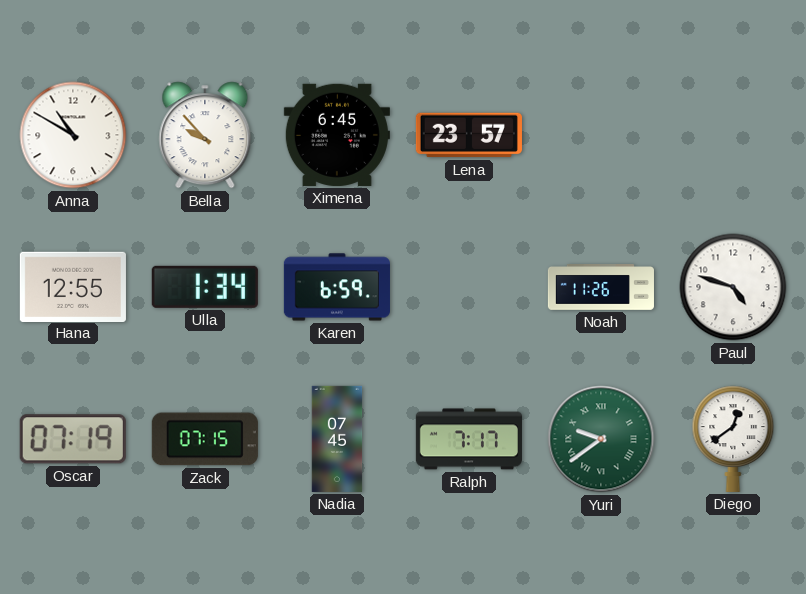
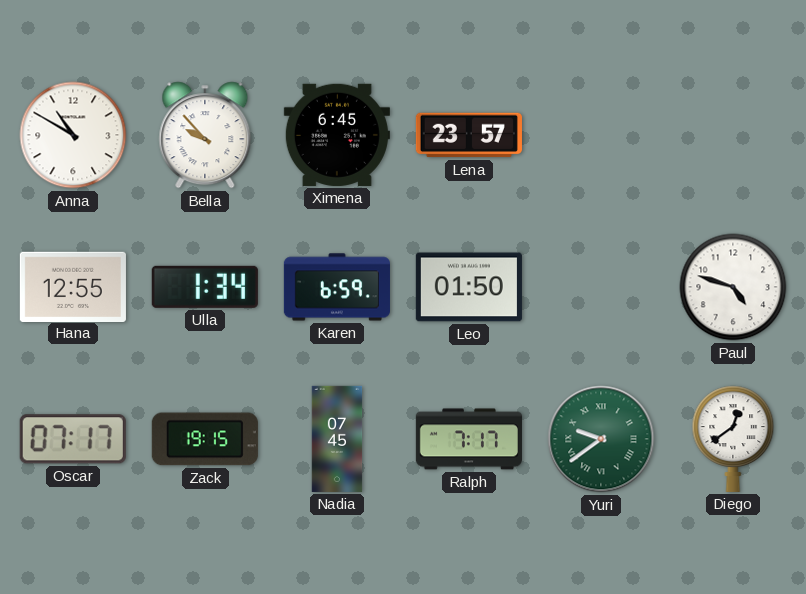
Leo: none -> 01:50 (469, 287)
Noah: 11:26 -> none (600, 288)
Oscar: 07:19 -> 07:17 (73, 439)
Zack: 07:15 -> 19:15 (205, 439)
